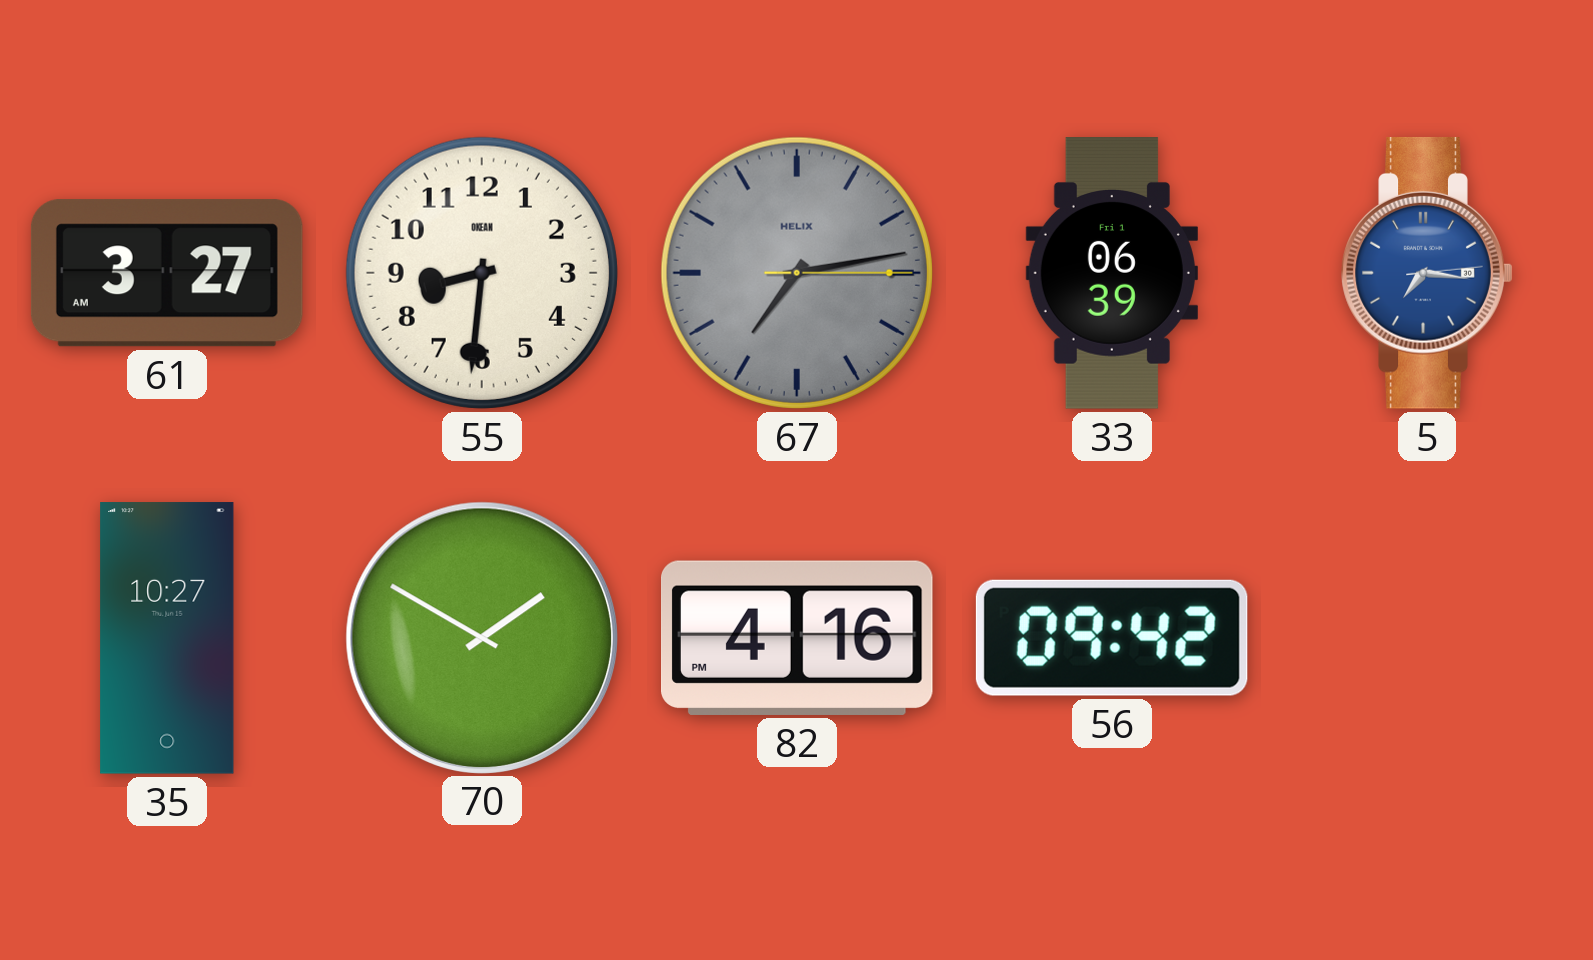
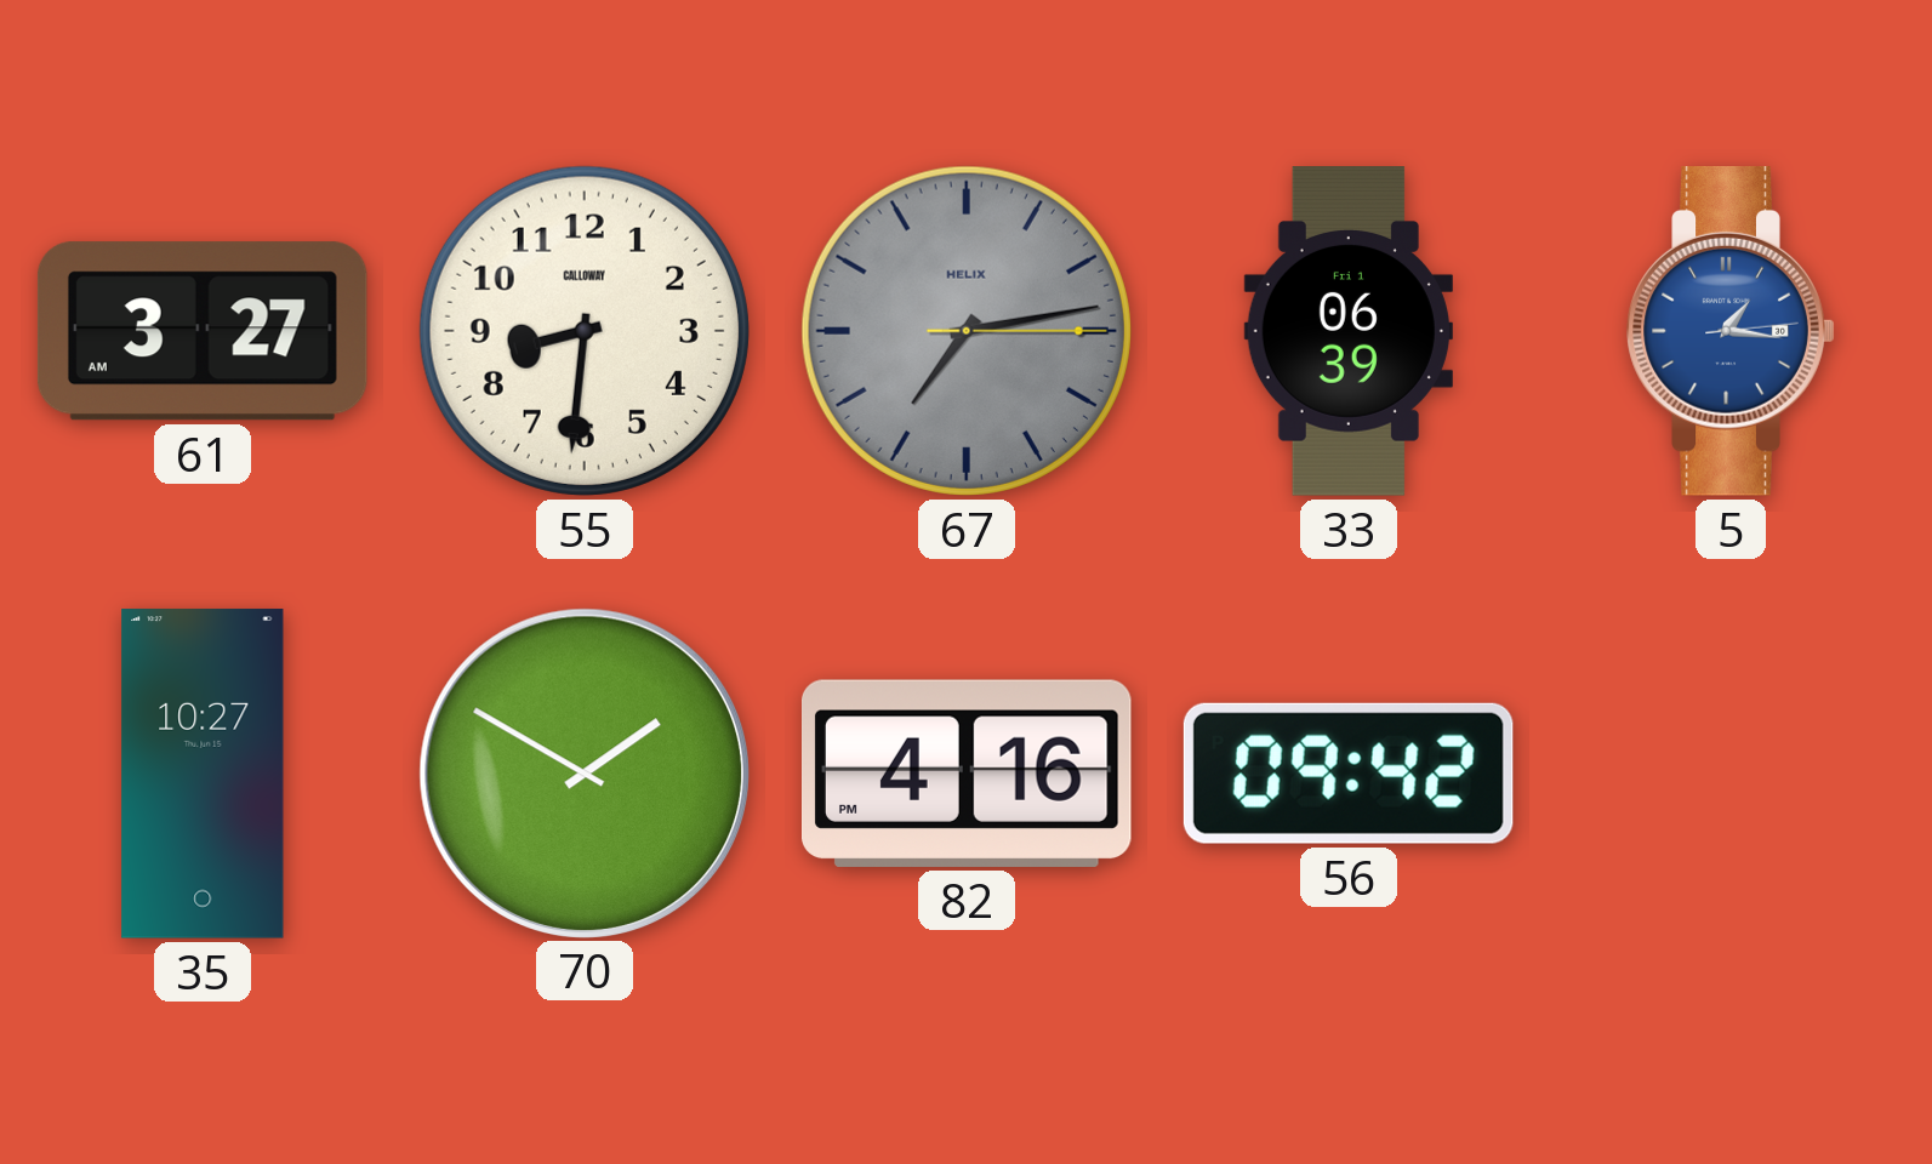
55 brand: OKEAN -> CALLOWAY (585, 331)
5: 7:16 -> 1:16 (1731, 331)
